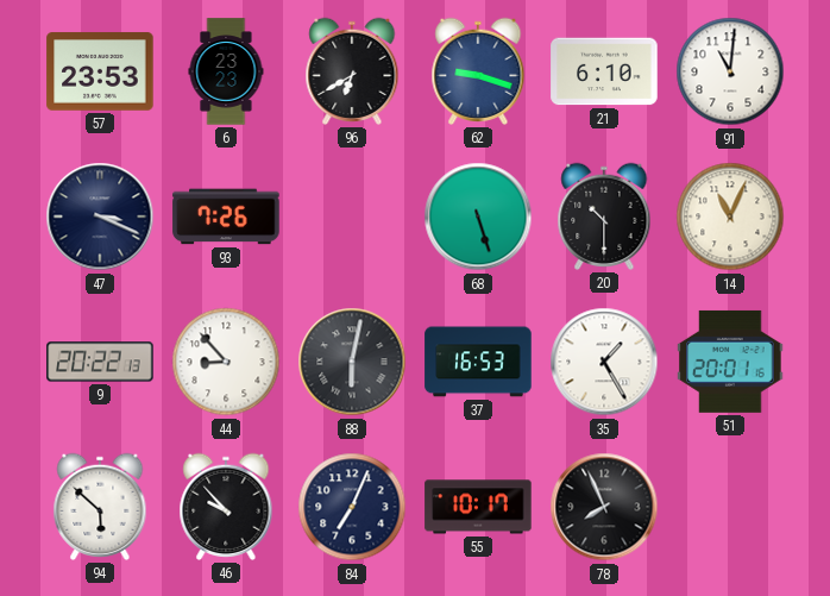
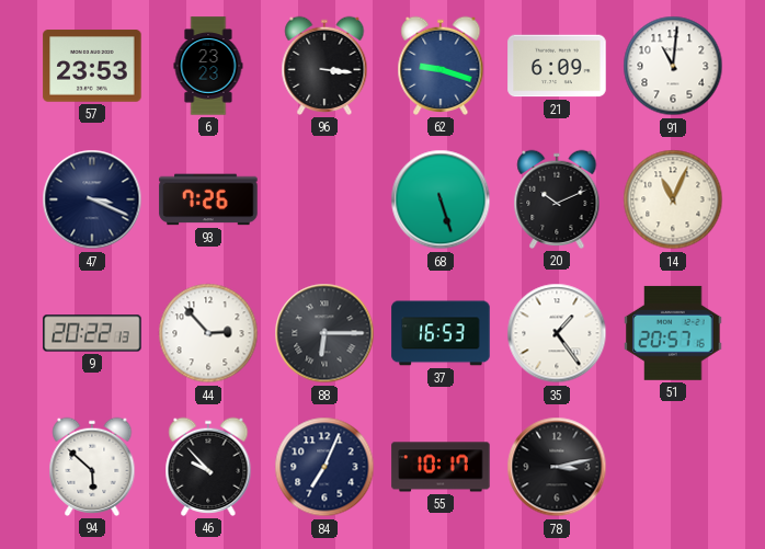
96: 6:40 -> 3:16 (324, 66)
21: 6:10 -> 6:09 (557, 66)
20: 10:30 -> 10:11 (557, 199)
44: 8:53 -> 2:53 (208, 333)
88: 6:02 -> 6:15 (324, 333)
35: 1:25 -> 1:24 (557, 333)
51: 20:01 -> 20:57 (673, 333)
78: 7:56 -> 3:13 (557, 467)
